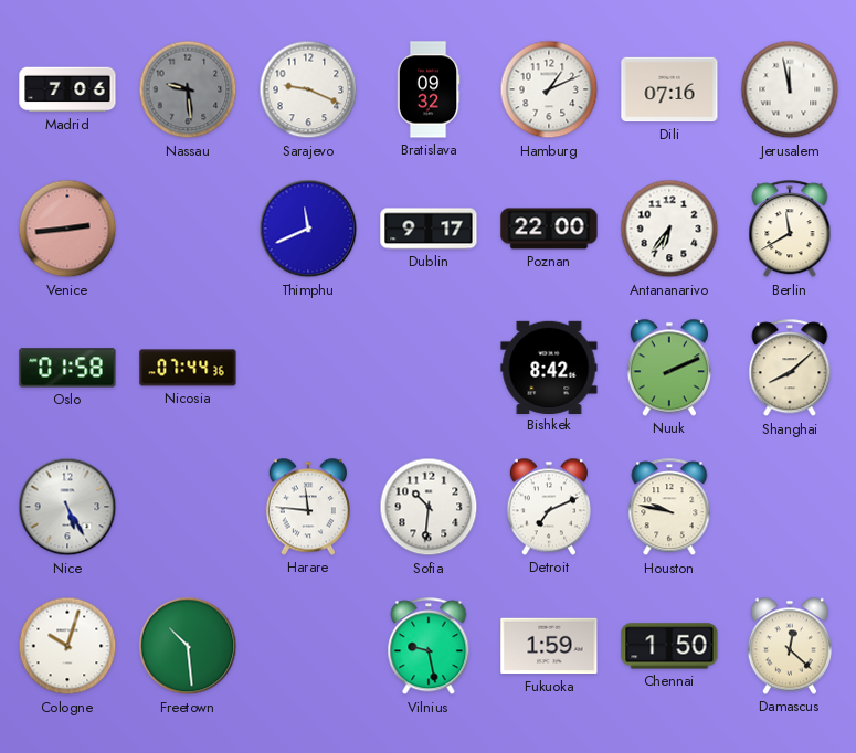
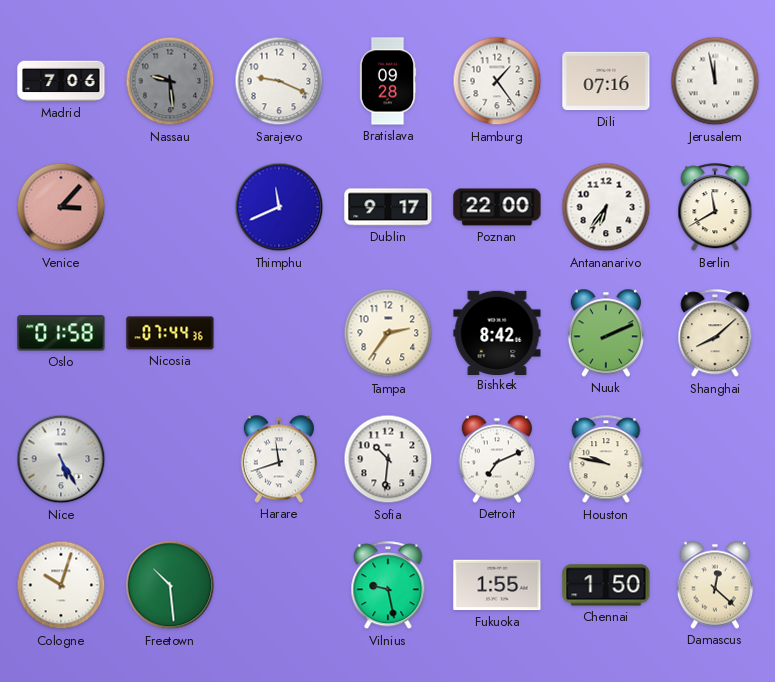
Bratislava: 09:32 -> 09:28 (388, 81)
Hamburg: 1:11 -> 1:24 (497, 81)
Venice: 2:44 -> 3:07 (61, 207)
Tampa: none -> 2:36 (388, 333)
Harare: 11:46 -> 11:42 (279, 459)
Fukuoka: 1:59 -> 1:55 (497, 585)
